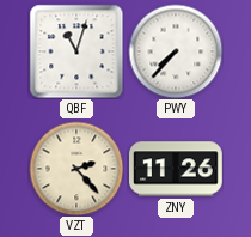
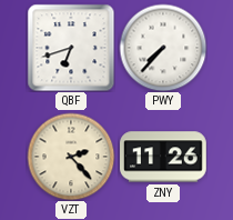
QBF: 11:03 -> 6:42 (71, 48)
